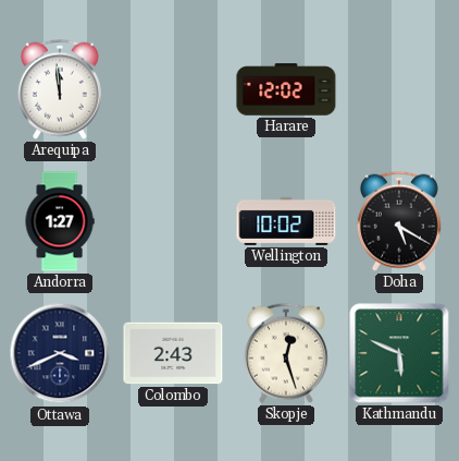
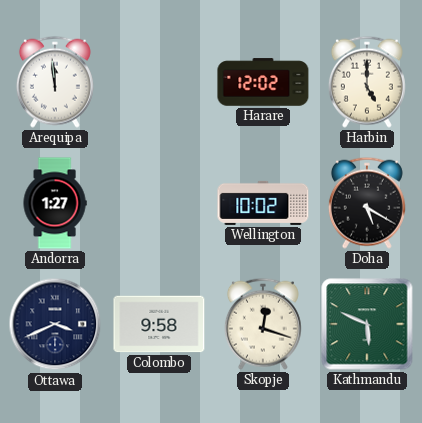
Harbin: none -> 5:00 (367, 82)
Colombo: 2:43 -> 9:58 (159, 324)
Skopje: 12:27 -> 12:18 (263, 324)
